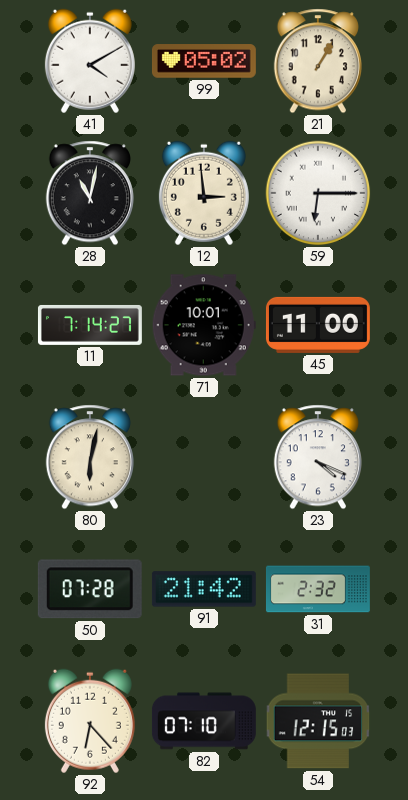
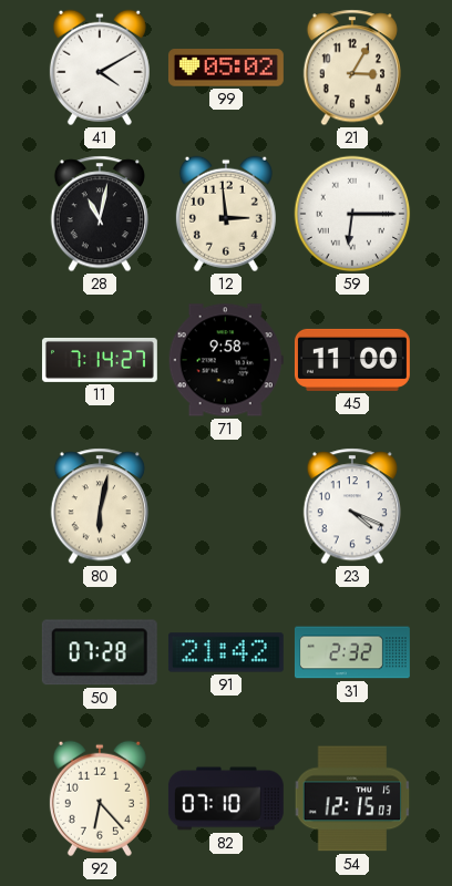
21: 1:05 -> 3:05 (352, 68)
71: 10:01 -> 9:58 (226, 360)
